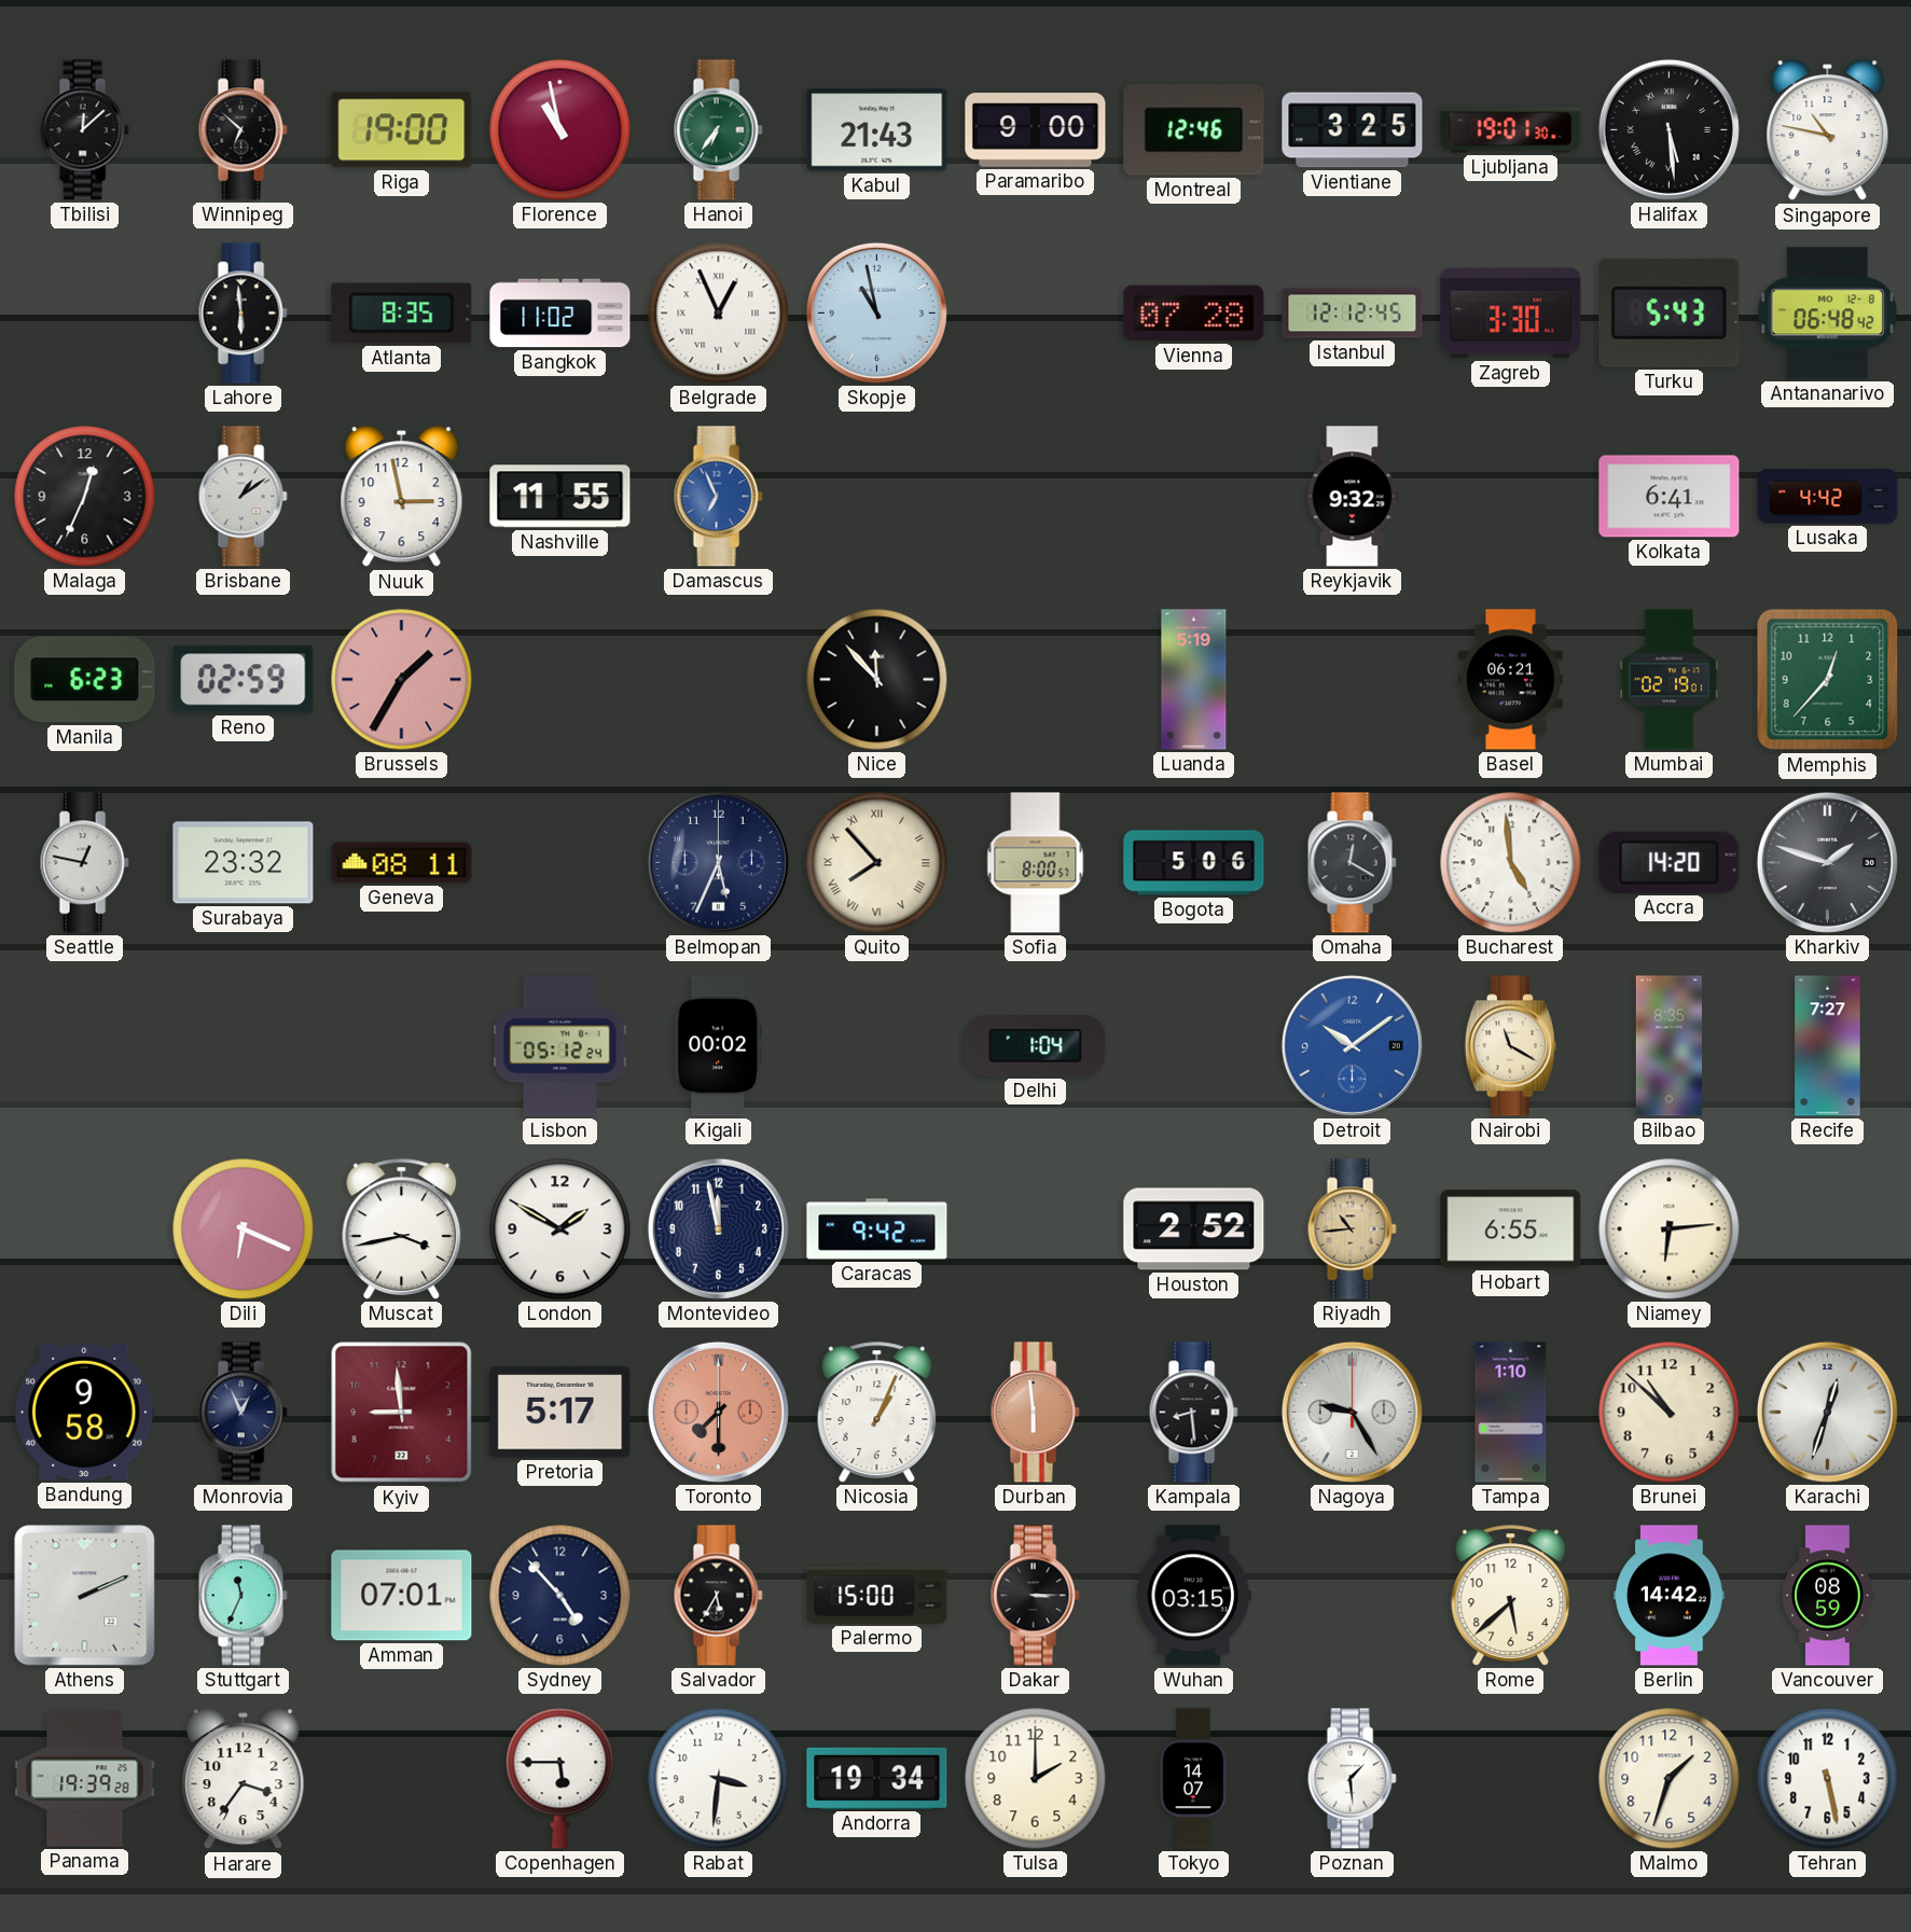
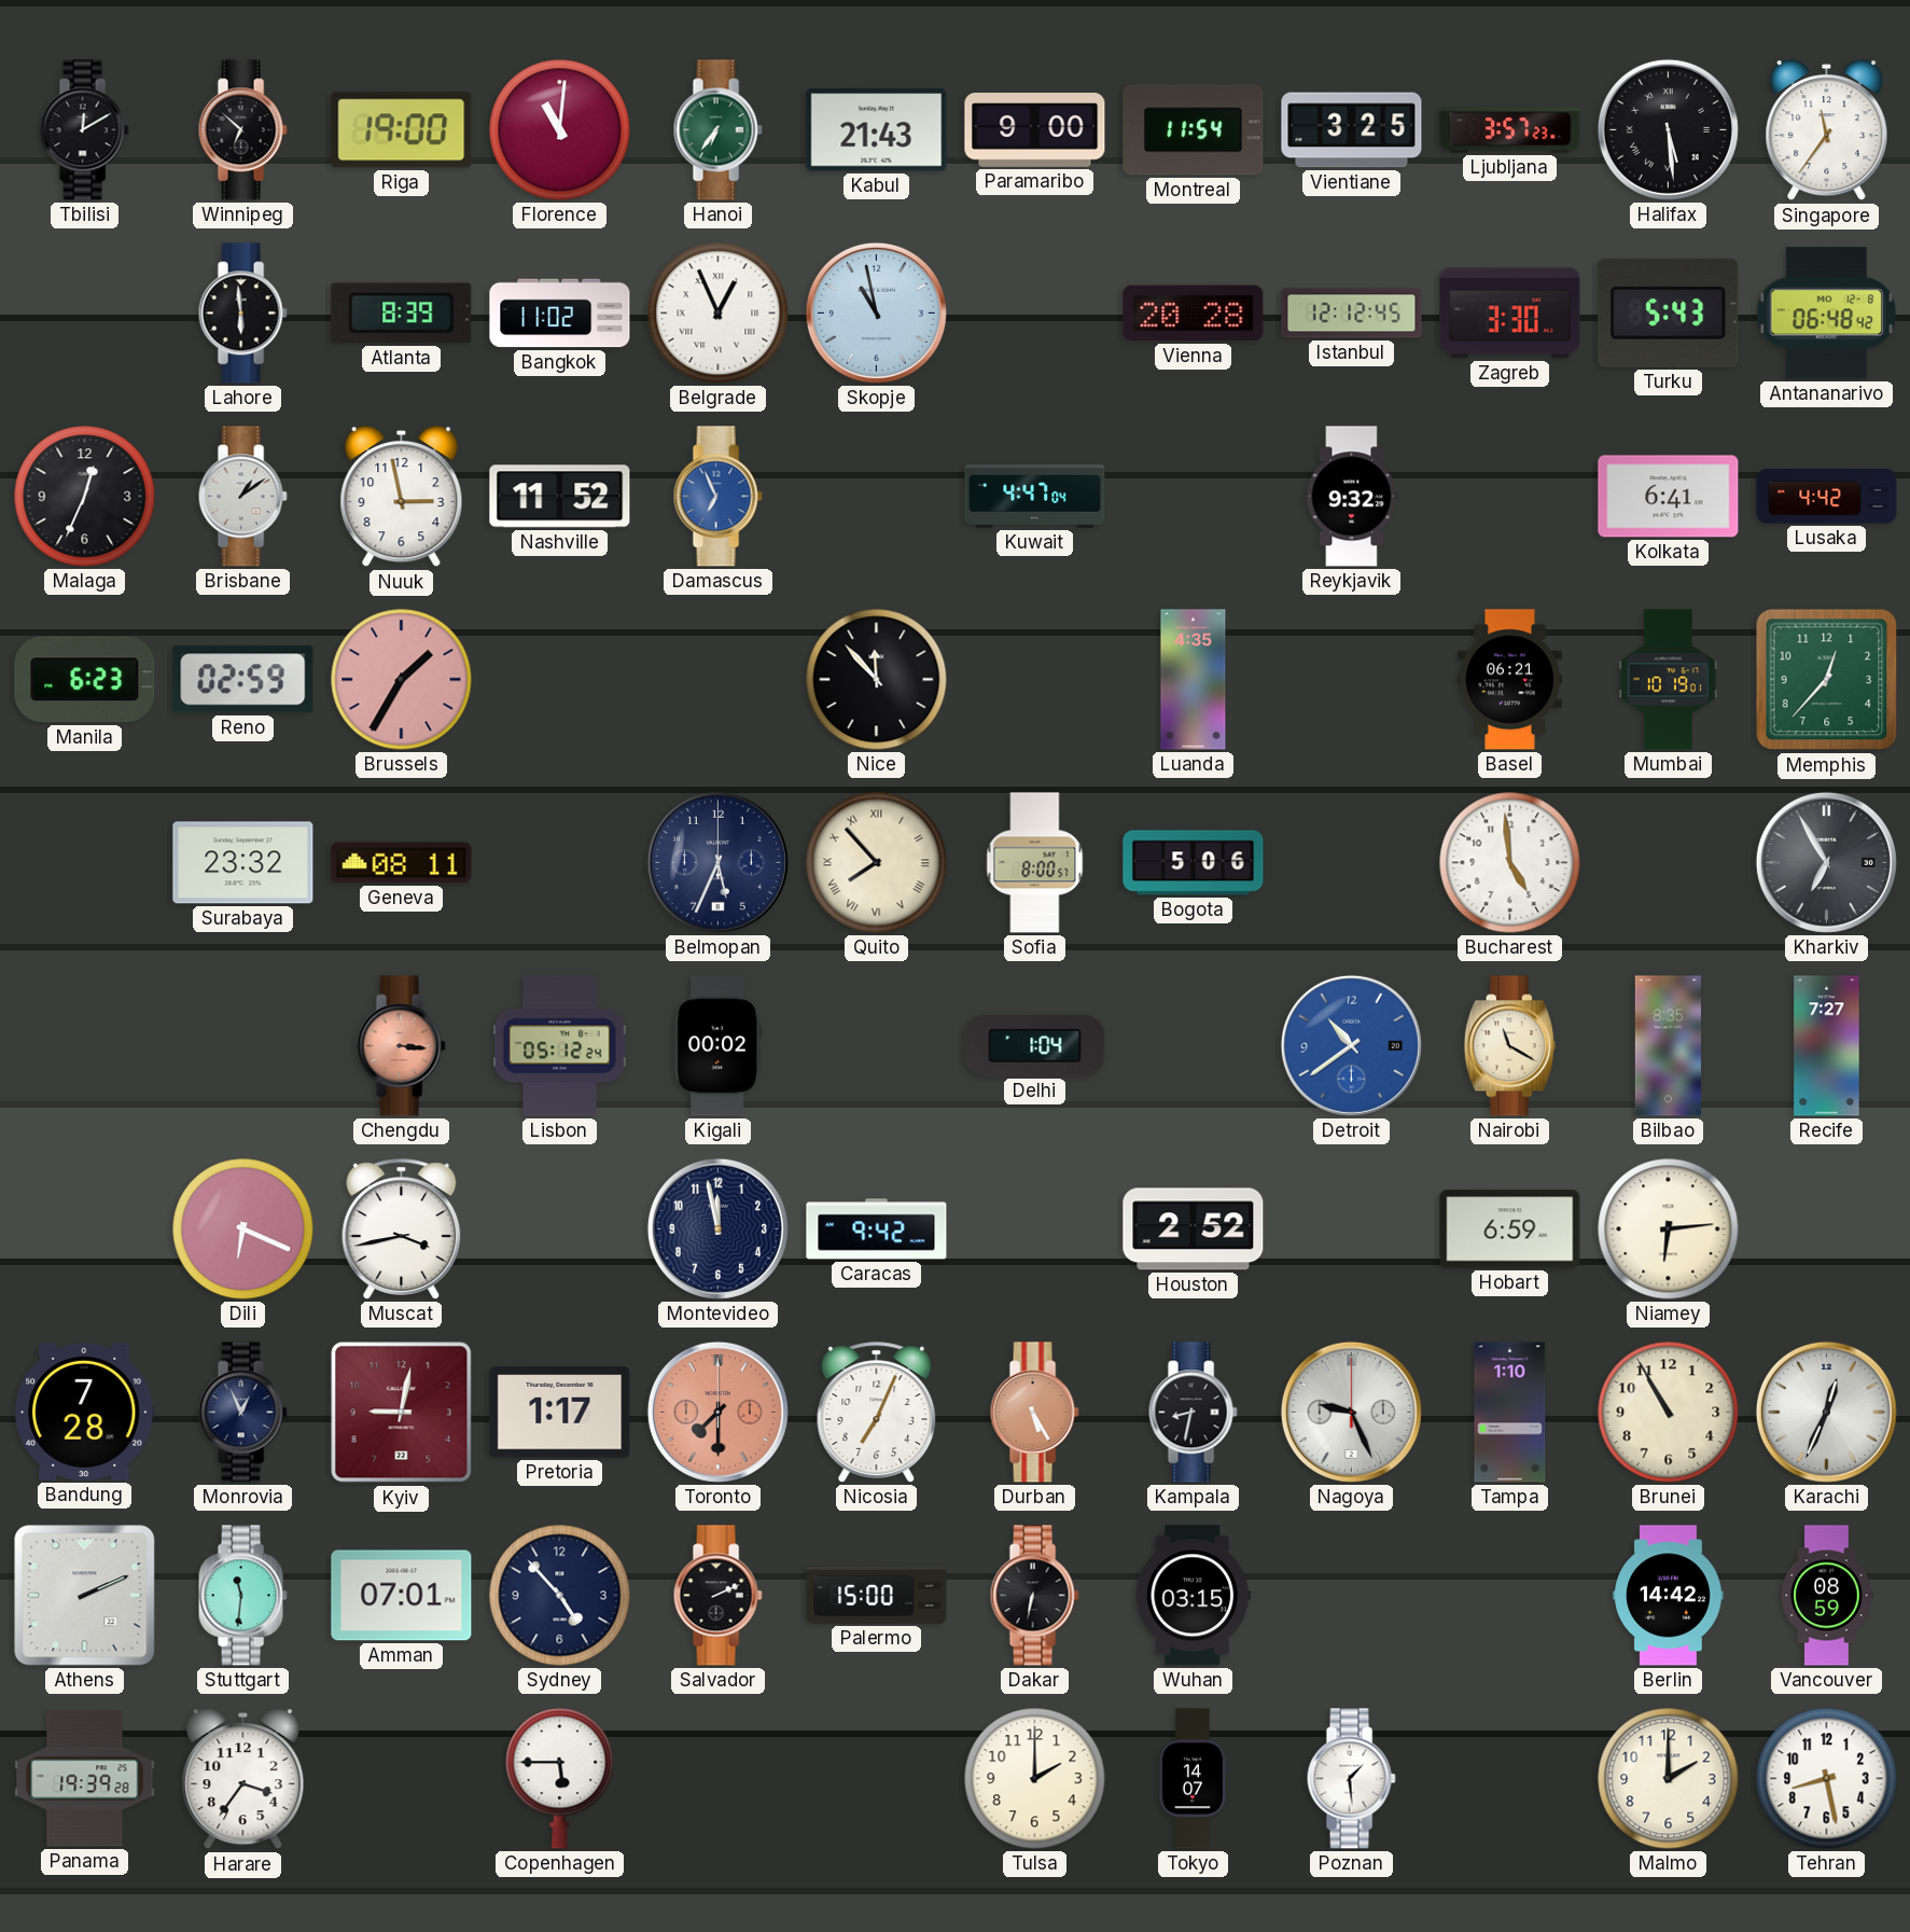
Tbilisi: 12:08 -> 12:10 (84, 130)
Florence: 10:58 -> 11:01 (560, 130)
Montreal: 12:46 -> 11:54 (1194, 130)
Ljubljana: 19:01 -> 3:57 (1510, 130)
Singapore: 10:47 -> 11:36 (1827, 130)
Atlanta: 8:35 -> 8:39 (402, 314)
Vienna: 07:28 -> 20:28 (1194, 314)
Nashville: 11:55 -> 11:52 (560, 497)
Kuwait: none -> 4:47 (1035, 497)
Luanda: 5:19 -> 4:35 (1194, 680)
Mumbai: 02:19 -> 10:19 (1668, 680)
Seattle: 12:47 -> none (84, 863)
Omaha: 12:20 -> none (1352, 863)
Accra: 14:20 -> none (1670, 862)
Kharkiv: 1:48 -> 6:55 (1826, 862)
Chengdu: none -> 3:16 (401, 1046)
Detroit: 10:09 -> 10:39 (1351, 1045)
London: 1:50 -> none (560, 1229)
Riyadh: 10:44 -> none (1352, 1229)
Hobart: 6:55 -> 6:59 (1510, 1229)
Bandung: 9:58 -> 7:28 (85, 1412)
Kyiv: 8:59 -> 9:02 (402, 1413)
Pretoria: 5:17 -> 1:17 (560, 1413)
Nicosia: 1:04 -> 7:04 (877, 1413)
Durban: 5:59 -> 5:25 (1034, 1413)
Kampala: 8:29 -> 8:32 (1193, 1413)
Nagoya: 9:25 -> 9:26 (1351, 1412)
Brunei: 10:52 -> 10:55 (1669, 1413)
Karachi: 12:33 -> 12:34 (1826, 1412)
Stuttgart: 11:34 -> 11:31 (242, 1596)
Salvador: 5:35 -> 2:11 (717, 1596)
Dakar: 3:15 -> 6:32 (1034, 1596)
Rome: 5:38 -> none (1511, 1596)
Rabat: 3:31 -> none (719, 1779)
Andorra: 19:34 -> none (877, 1778)
Malmo: 1:33 -> 2:00 (1669, 1779)
Tehran: 5:28 -> 8:28 (1827, 1779)
